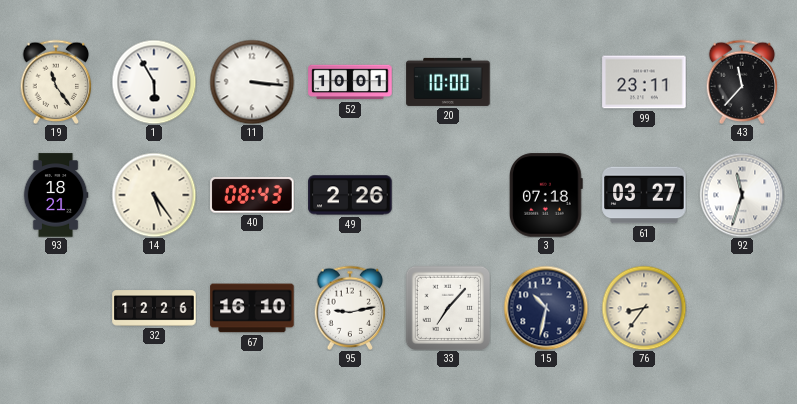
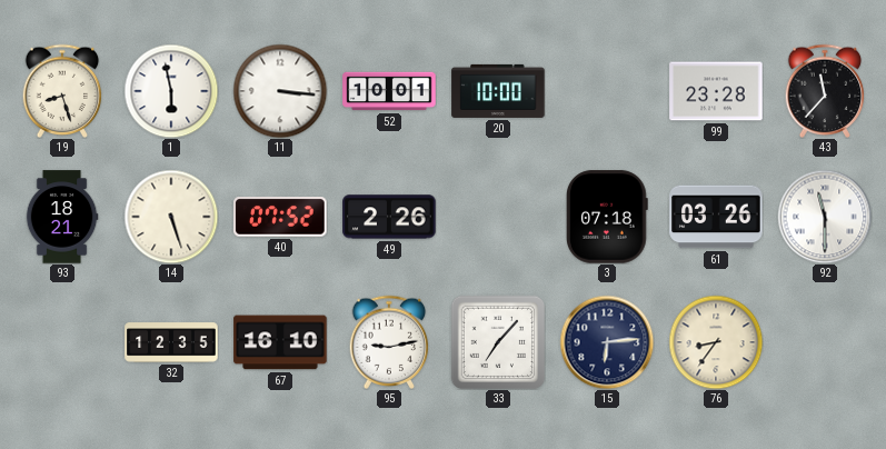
19: 11:24 -> 8:27 (62, 91)
1: 5:55 -> 5:58 (171, 91)
99: 23:11 -> 23:28 (716, 91)
14: 5:24 -> 5:27 (171, 217)
40: 08:43 -> 07:52 (280, 217)
61: 03:27 -> 03:26 (716, 217)
92: 11:33 -> 11:30 (825, 217)
32: 12:26 -> 12:35 (171, 342)
15: 10:32 -> 6:14 (607, 342)
